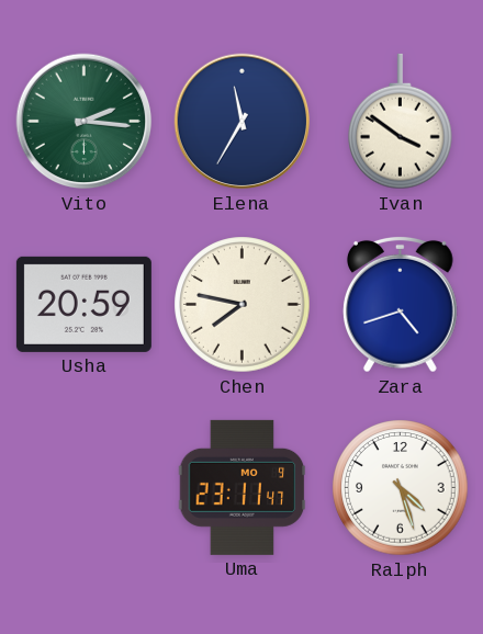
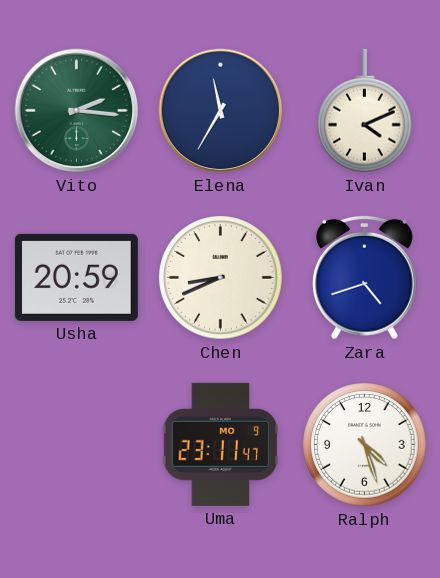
Ivan: 3:51 -> 4:11 (365, 111)
Chen: 7:47 -> 8:41 (221, 278)
